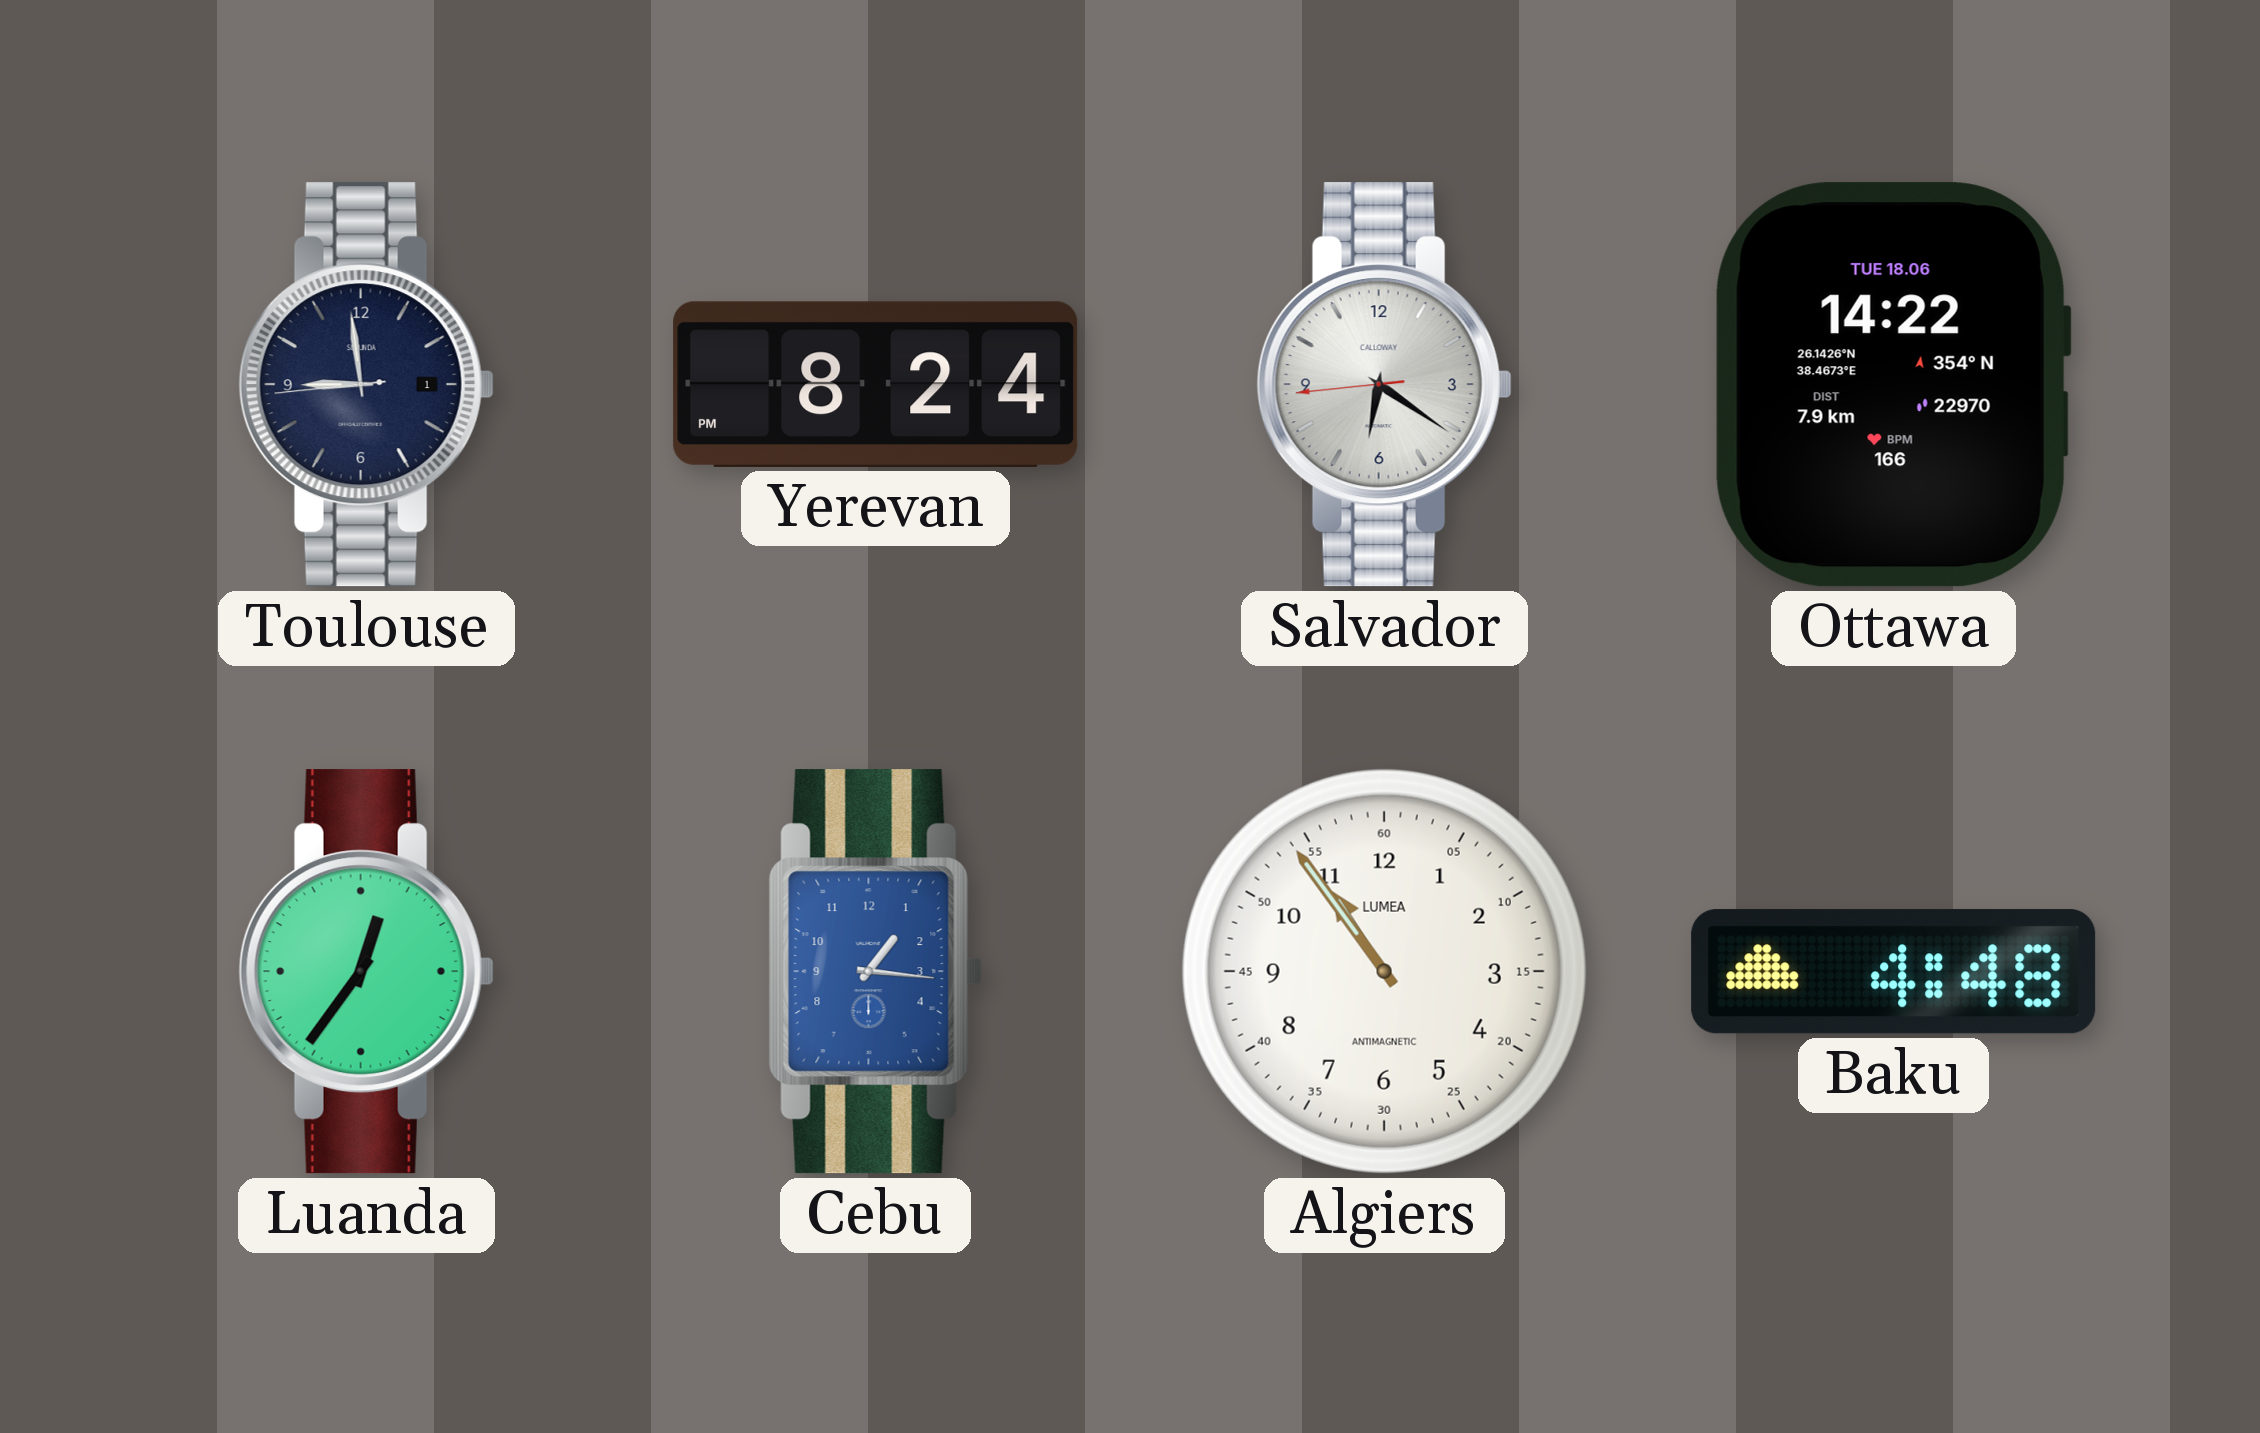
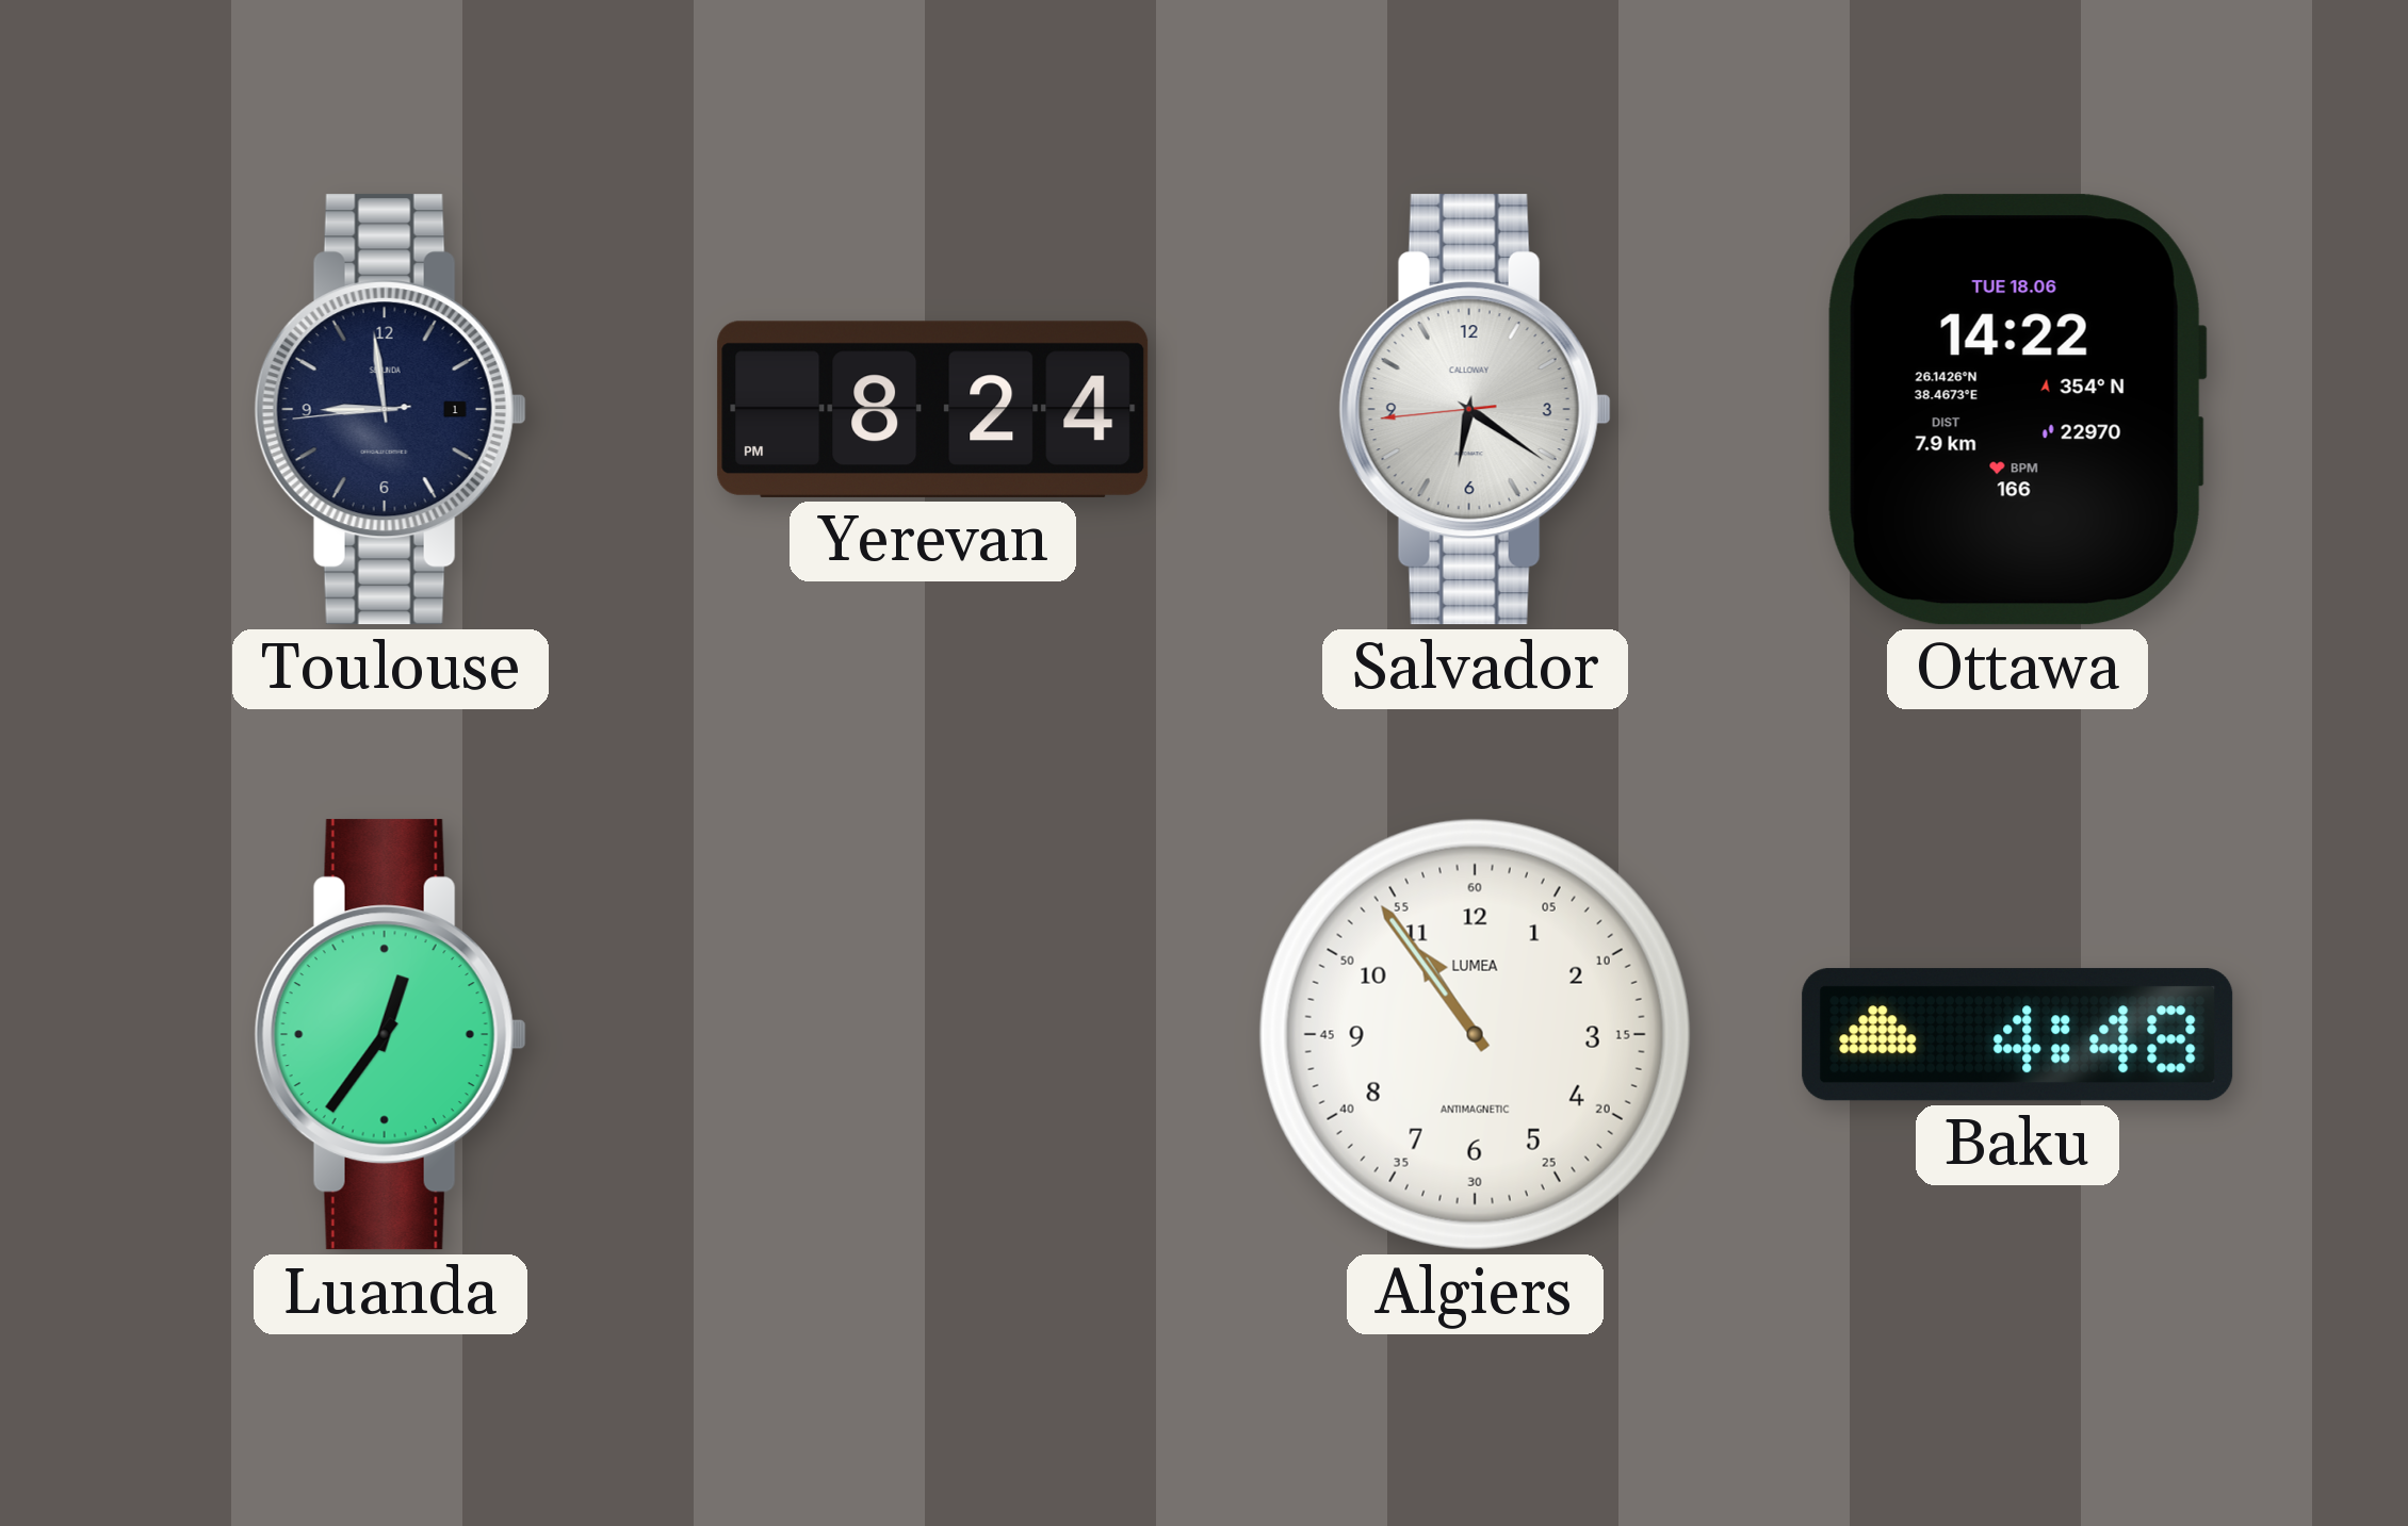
Cebu: 1:16 -> none (875, 972)
